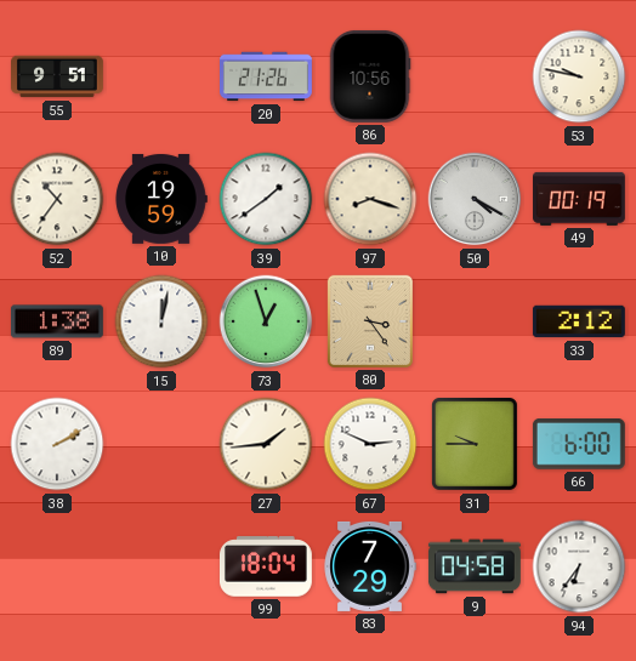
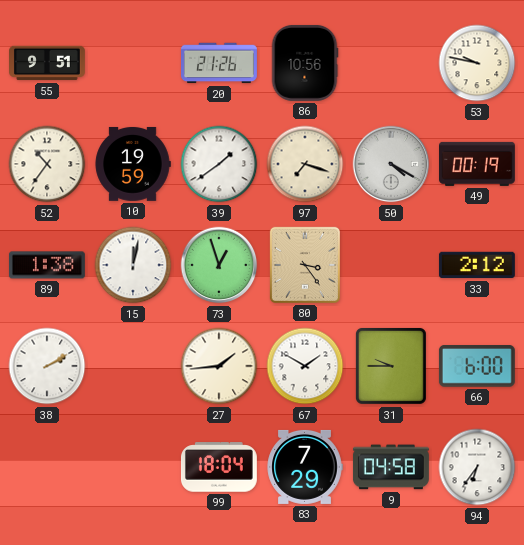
97: 8:18 -> 7:18 (305, 164)
67: 2:49 -> 1:50 (305, 366)
